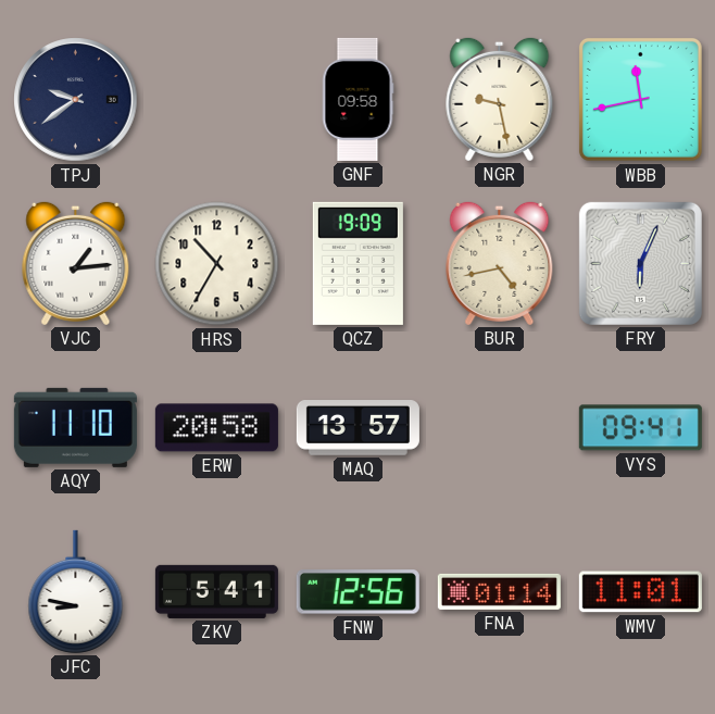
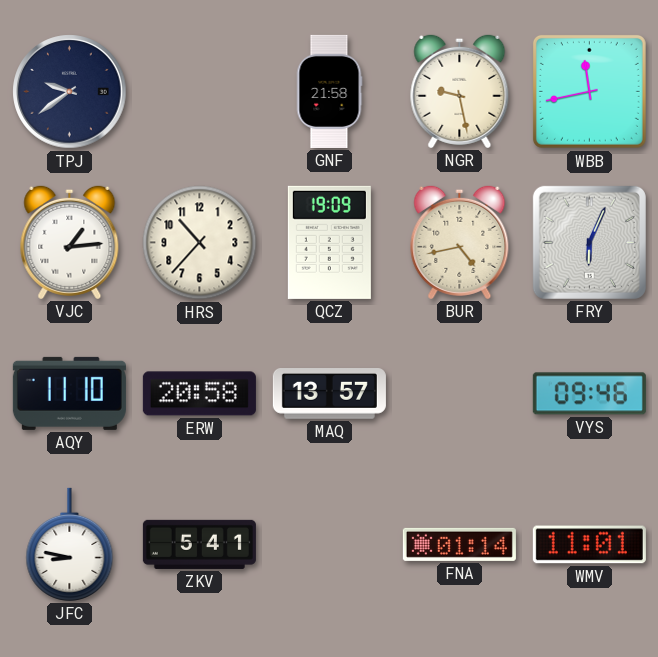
GNF: 09:58 -> 21:58 (329, 91)
HRS: 10:35 -> 10:37 (200, 243)
VYS: 09:41 -> 09:46 (589, 394)
FNW: 12:56 -> none (357, 592)
